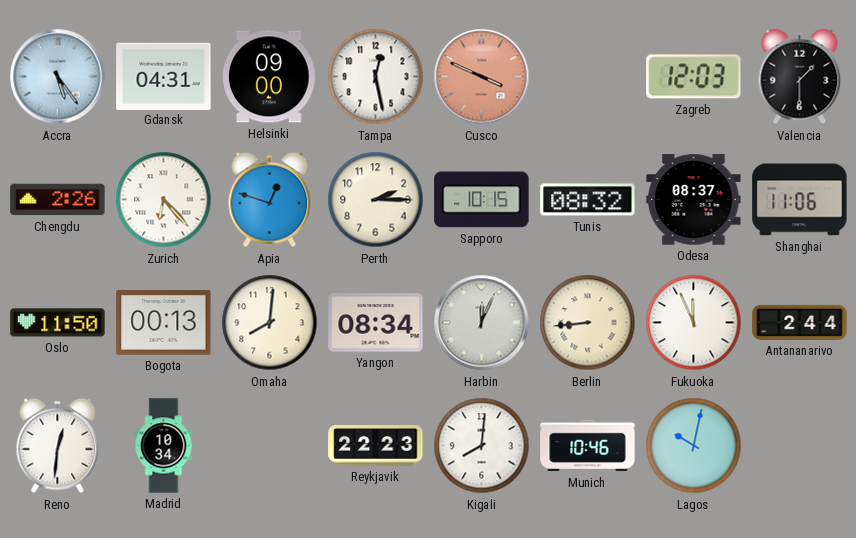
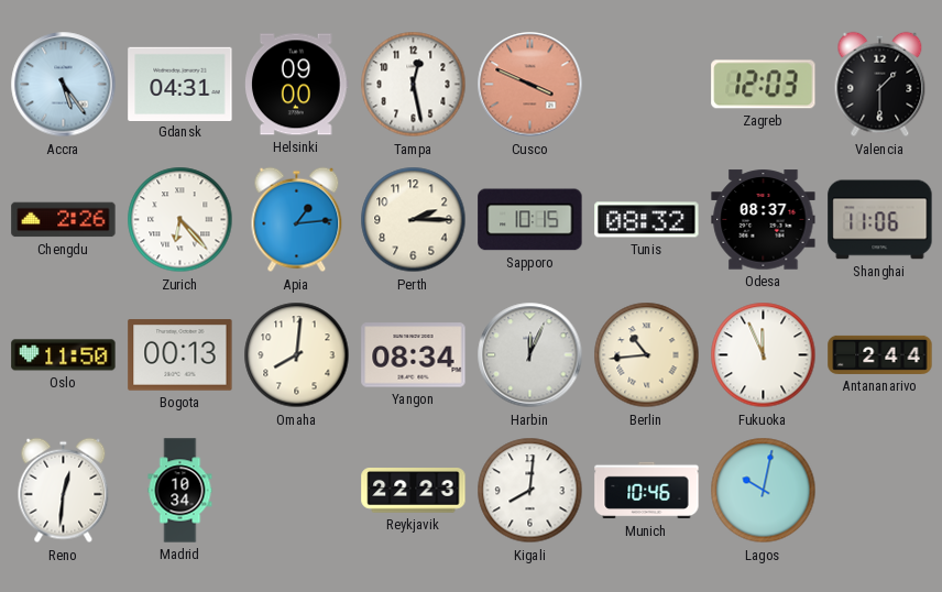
Apia: 12:48 -> 1:14 (297, 220)
Berlin: 8:44 -> 10:44 (647, 355)
